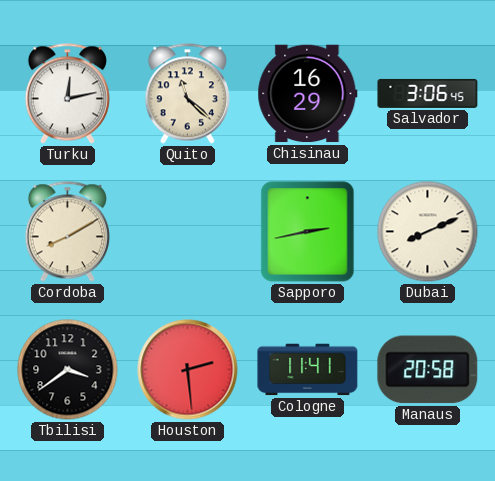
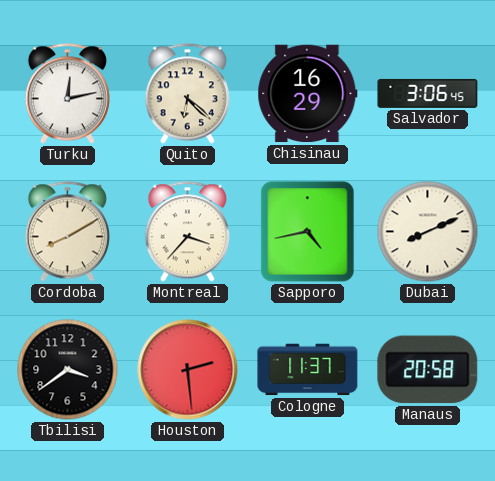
Quito: 11:22 -> 6:22 (187, 94)
Montreal: none -> 3:37 (187, 232)
Sapporo: 2:43 -> 4:43 (308, 232)
Cologne: 11:41 -> 11:37 (308, 370)
